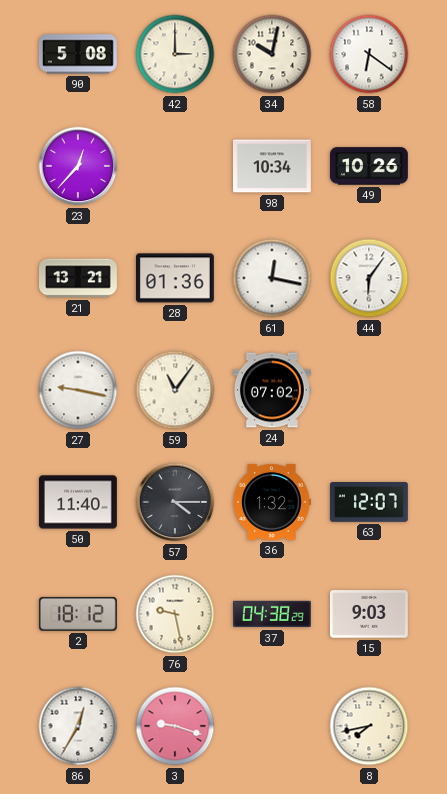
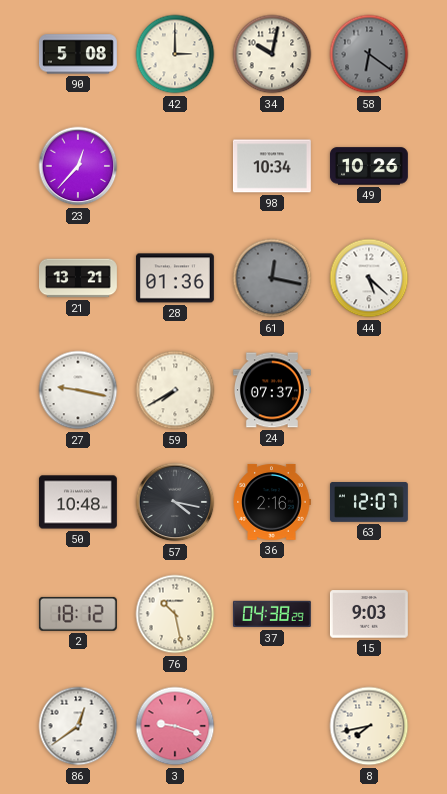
58 dial: white -> grey (369, 54)
61 dial: white -> grey (272, 278)
44: 6:06 -> 5:22 (369, 278)
59: 11:06 -> 7:40 (175, 390)
24: 07:02 -> 07:37 (272, 390)
50: 11:40 -> 10:48 (78, 502)
57: 4:15 -> 4:17 (175, 502)
36: 1:32 -> 2:16 (272, 502)
76: 9:28 -> 10:28 (175, 614)
86: 12:35 -> 12:39 (78, 726)
